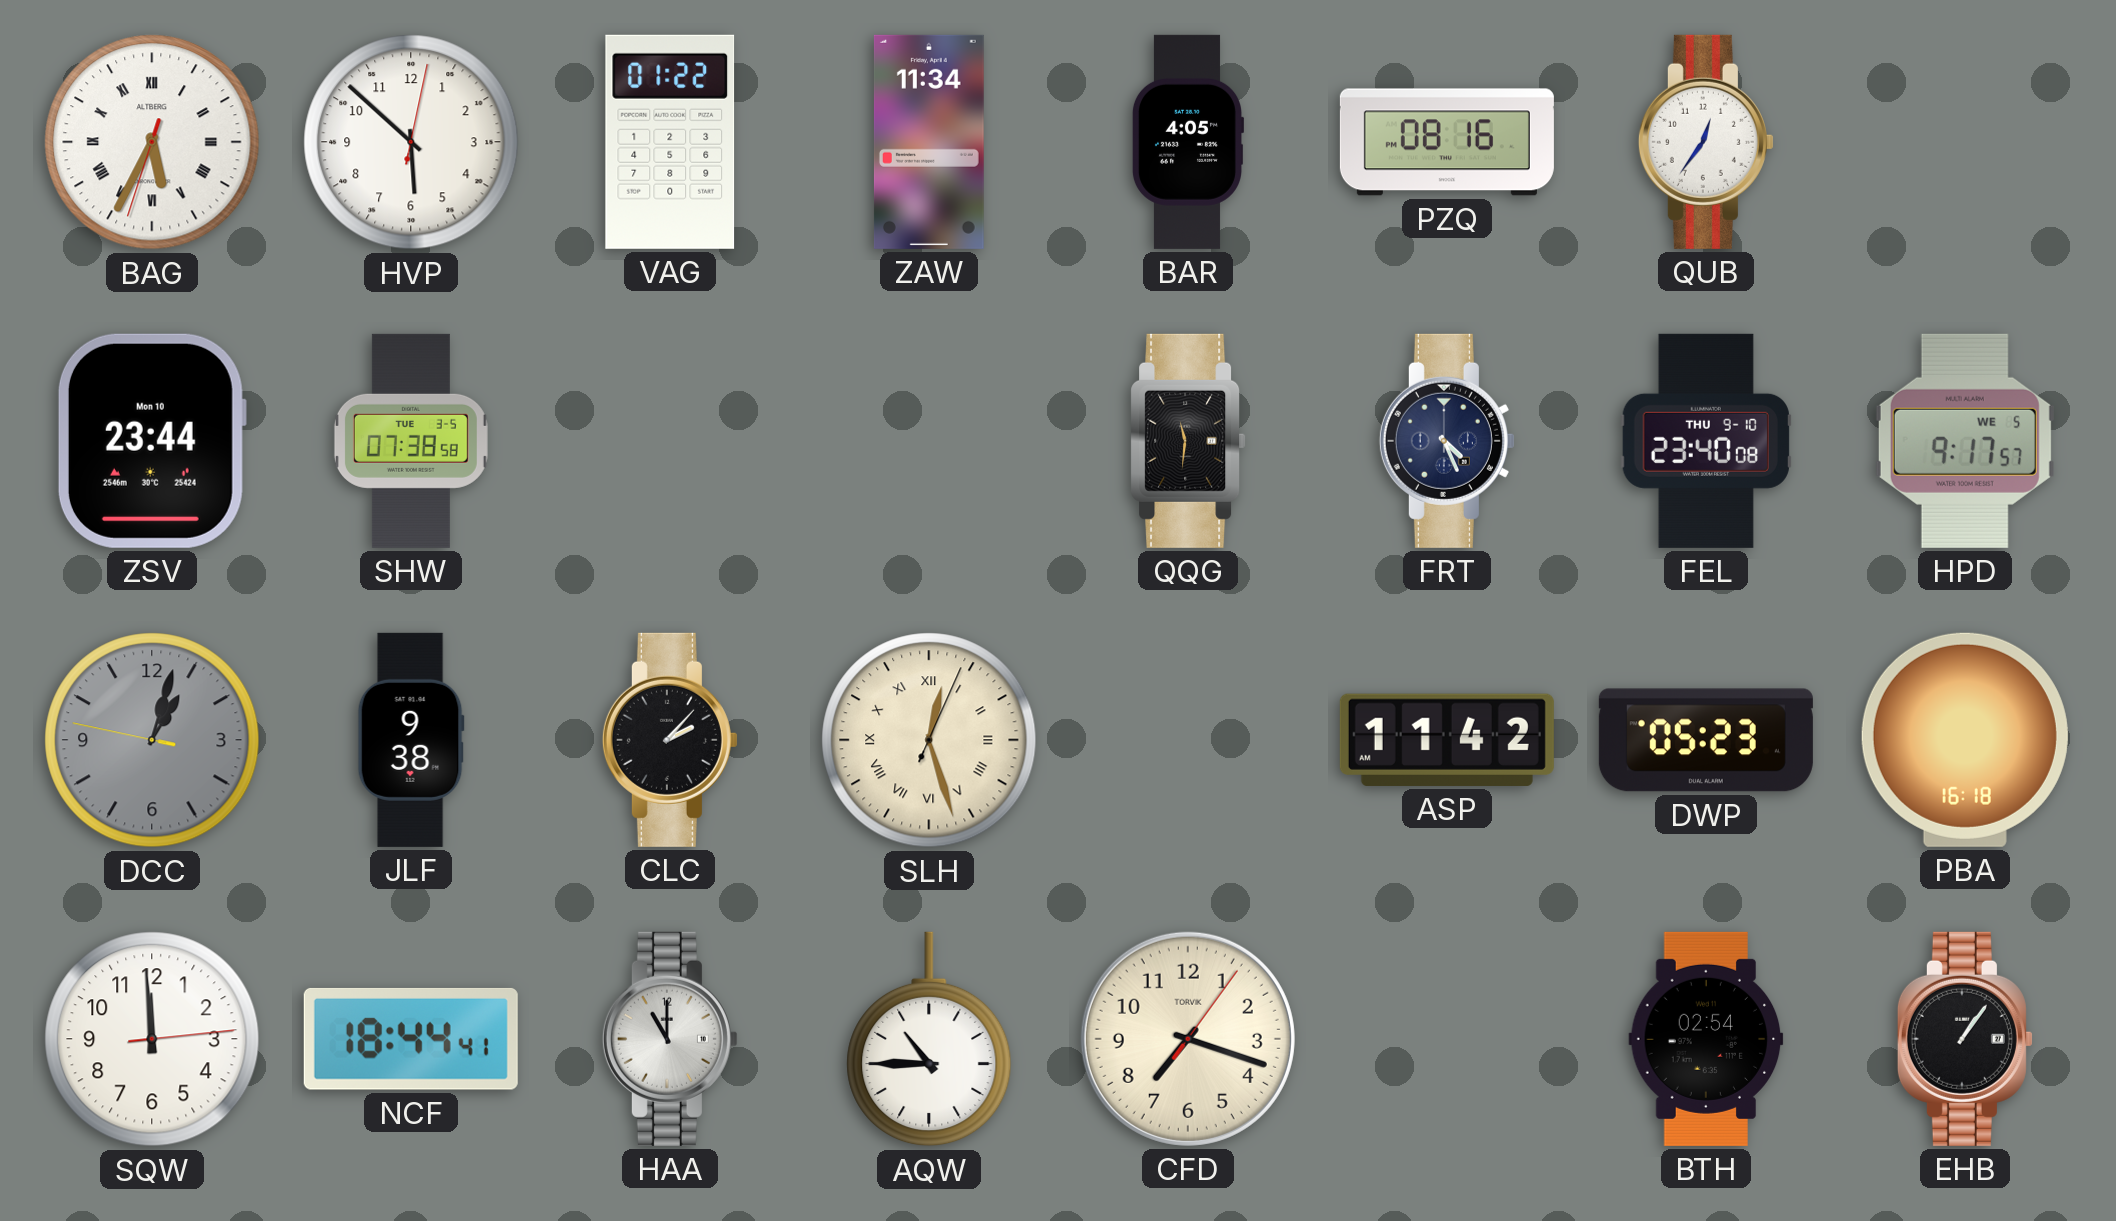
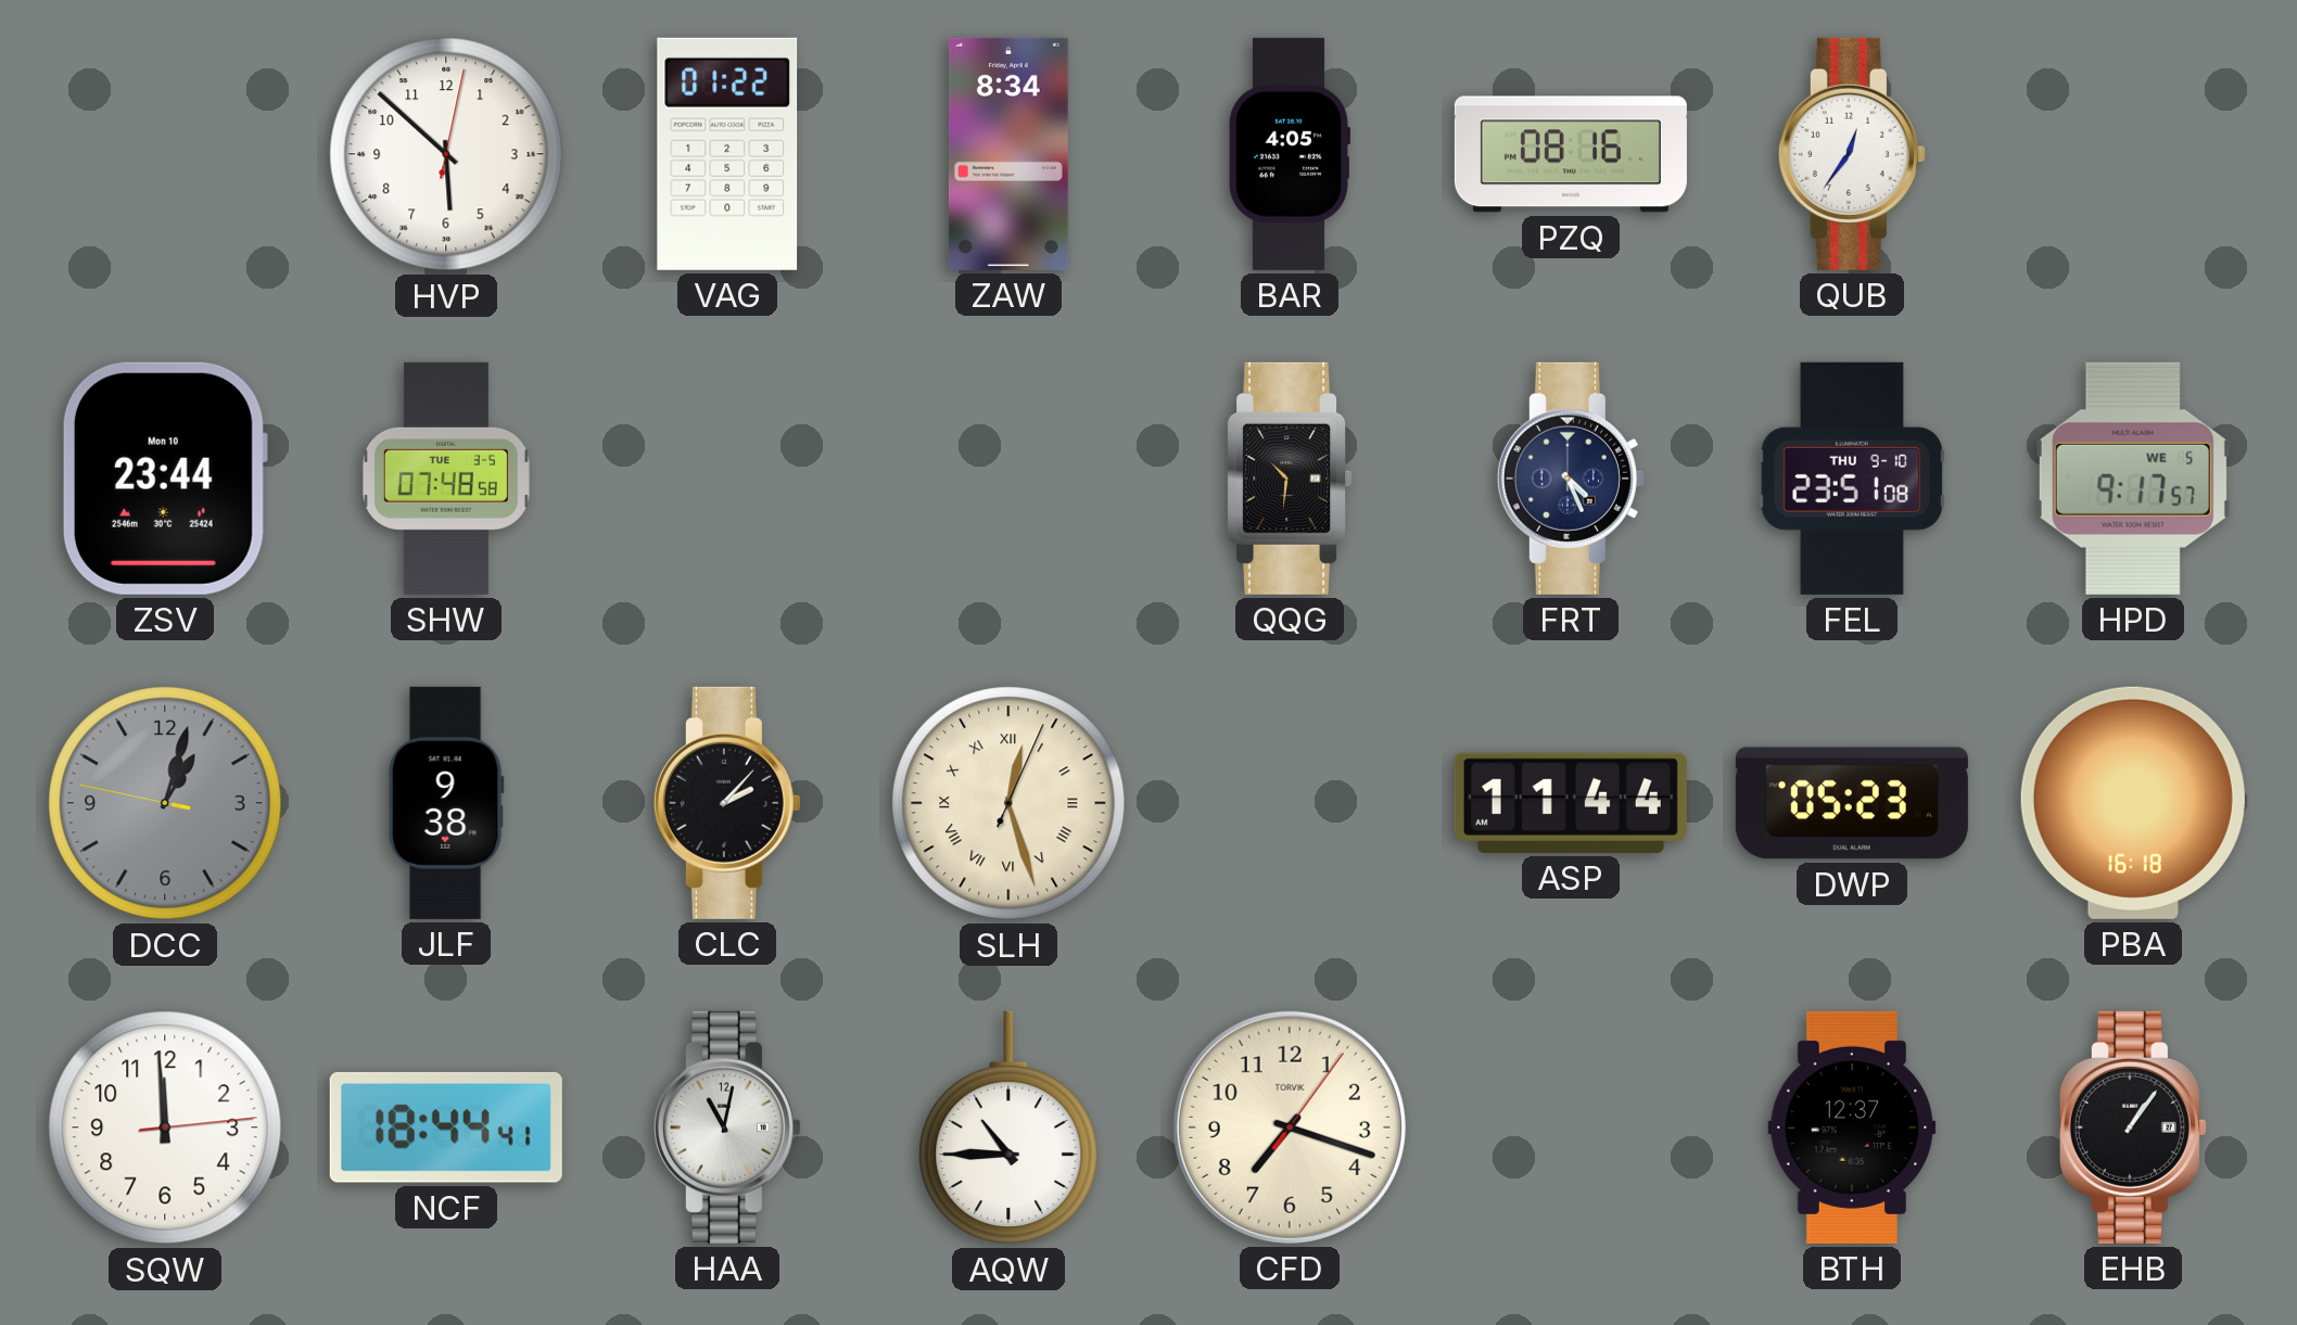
BAG: 5:34 -> none (152, 142)
ZAW: 11:34 -> 8:34 (1008, 154)
SHW: 07:38 -> 07:48 (446, 479)
QQG: 11:31 -> 10:31 (1290, 479)
FEL: 23:40 -> 23:51 (1852, 479)
ASP: 11:42 -> 11:44 (1571, 803)
HAA: 11:00 -> 11:02 (727, 1127)
BTH: 02:54 -> 12:37 (1852, 1127)
